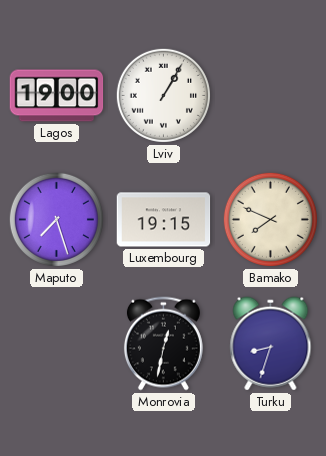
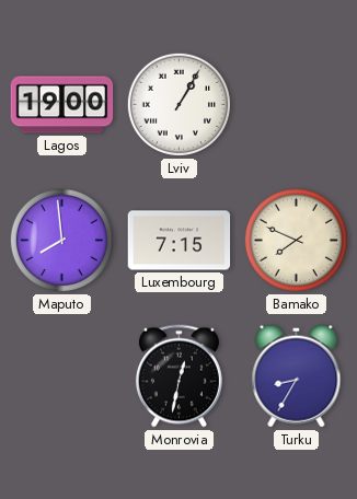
Maputo: 7:27 -> 7:59 (61, 240)
Luxembourg: 19:15 -> 7:15 (180, 241)
Turku: 8:33 -> 8:35 (297, 376)
